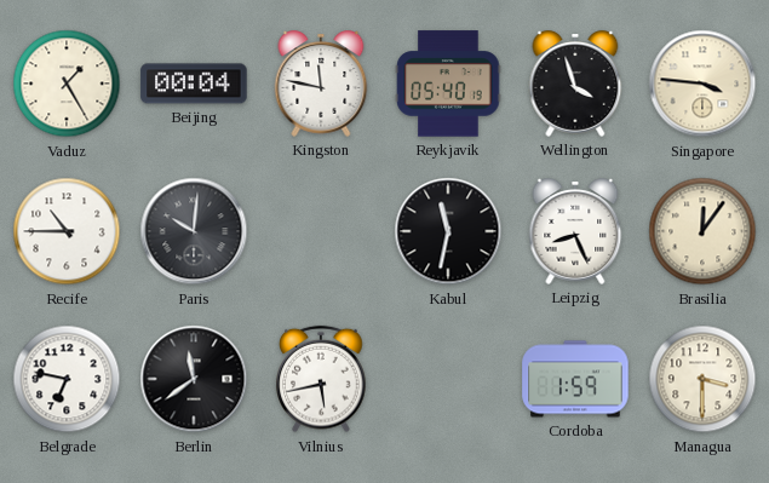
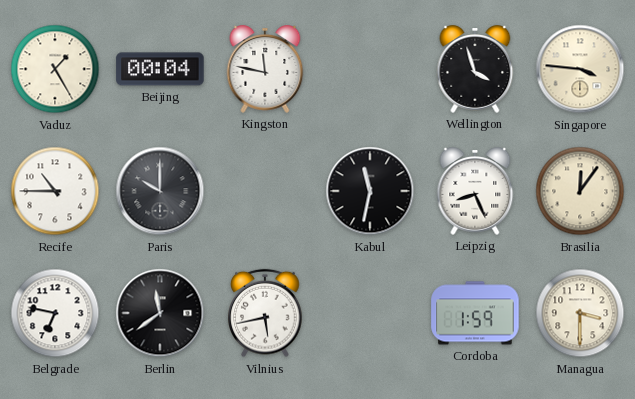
Reykjavik: 05:40 -> none (448, 84)
Paris: 10:01 -> 10:00 (160, 191)
